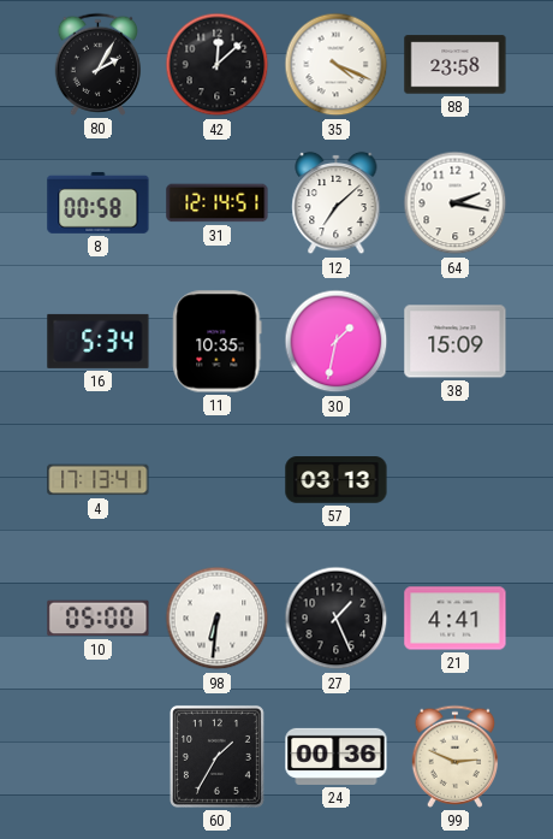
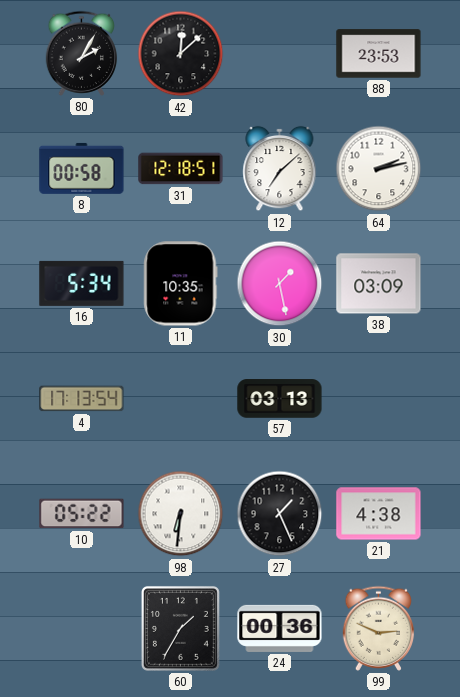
35: 4:19 -> none (337, 65)
88: 23:58 -> 23:53 (379, 54)
31: 12:14 -> 12:18 (181, 169)
64: 2:17 -> 2:13 (379, 169)
30: 1:32 -> 1:28 (280, 284)
38: 15:09 -> 03:09 (379, 284)
4: 17:13:41 -> 17:13:54 (82, 399)
10: 05:00 -> 05:22 (82, 514)
21: 4:41 -> 4:38 (379, 514)
